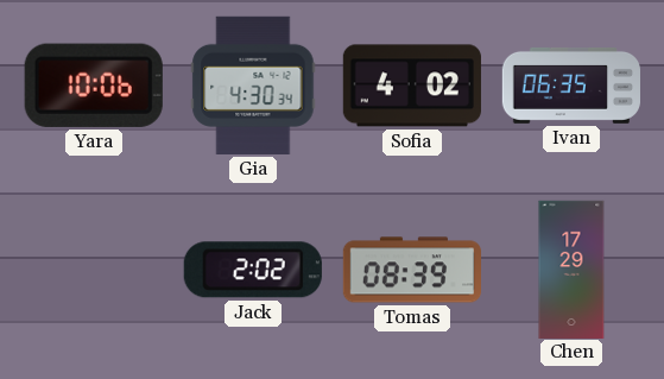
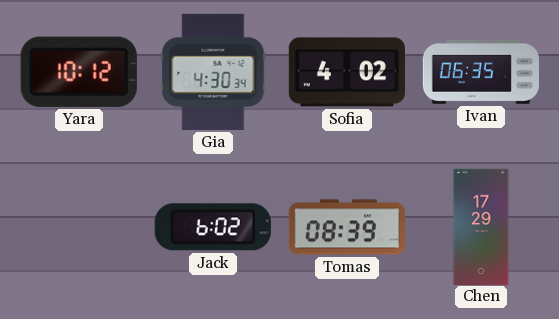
Yara: 10:06 -> 10:12 (79, 72)
Jack: 2:02 -> 6:02 (213, 227)
